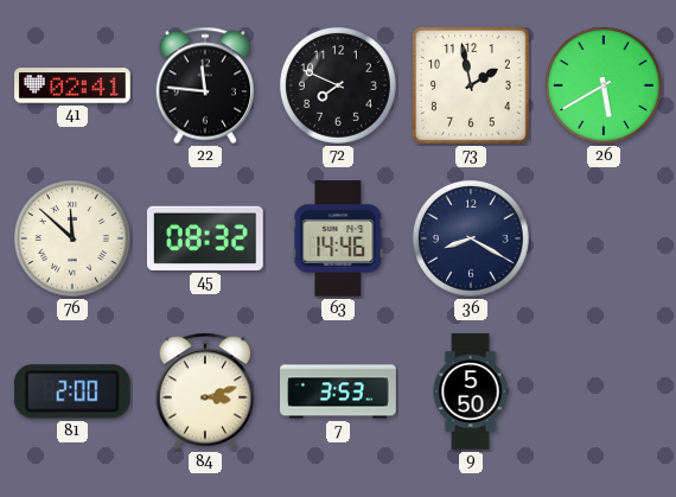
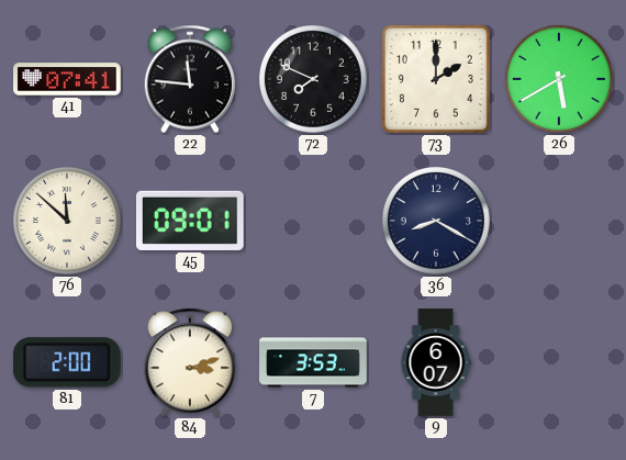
41: 02:41 -> 07:41 (67, 79)
73: 1:58 -> 2:00 (436, 79)
45: 08:32 -> 09:01 (190, 221)
63: 14:46 -> none (338, 240)
9: 5:50 -> 6:07 (436, 362)
